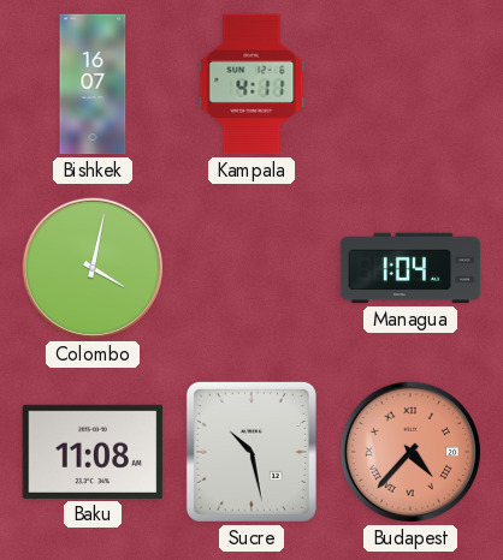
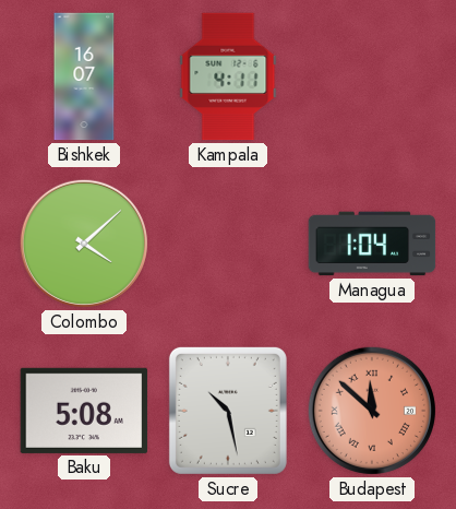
Colombo: 4:02 -> 4:08 (84, 244)
Baku: 11:08 -> 5:08 (84, 411)
Budapest: 4:37 -> 11:52 (372, 411)
